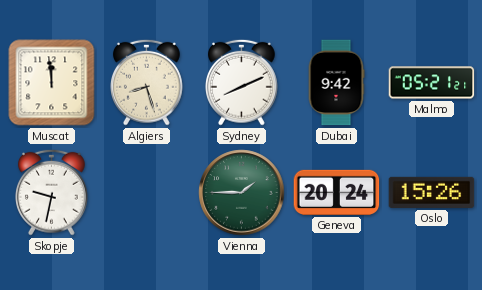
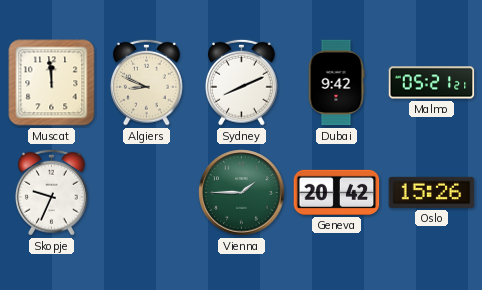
Algiers: 8:27 -> 8:49 (147, 82)
Skopje: 9:32 -> 9:34 (52, 192)
Geneva: 20:24 -> 20:42 (337, 192)
